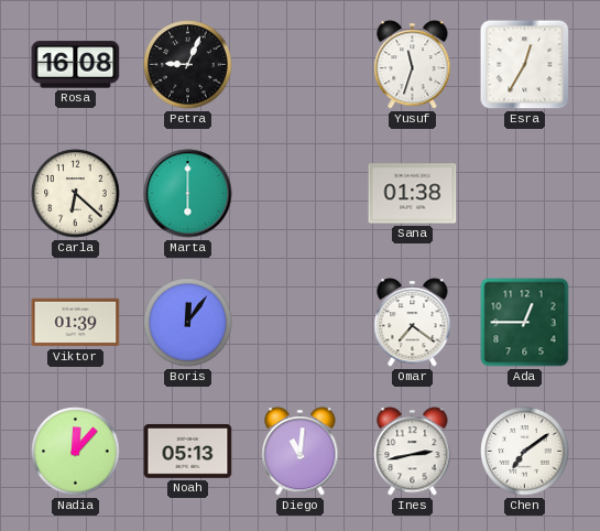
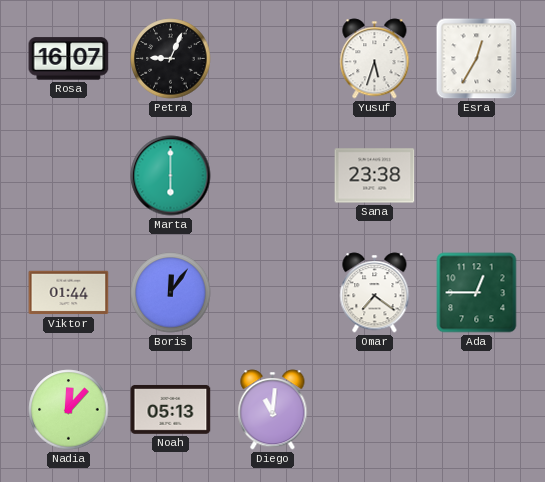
Rosa: 16:08 -> 16:07 (69, 59)
Yusuf: 11:33 -> 5:33 (375, 59)
Carla: 6:22 -> none (76, 194)
Sana: 01:38 -> 23:38 (375, 176)
Viktor: 01:39 -> 01:44 (69, 293)
Ines: 2:43 -> none (413, 452)
Chen: 7:09 -> none (525, 452)
